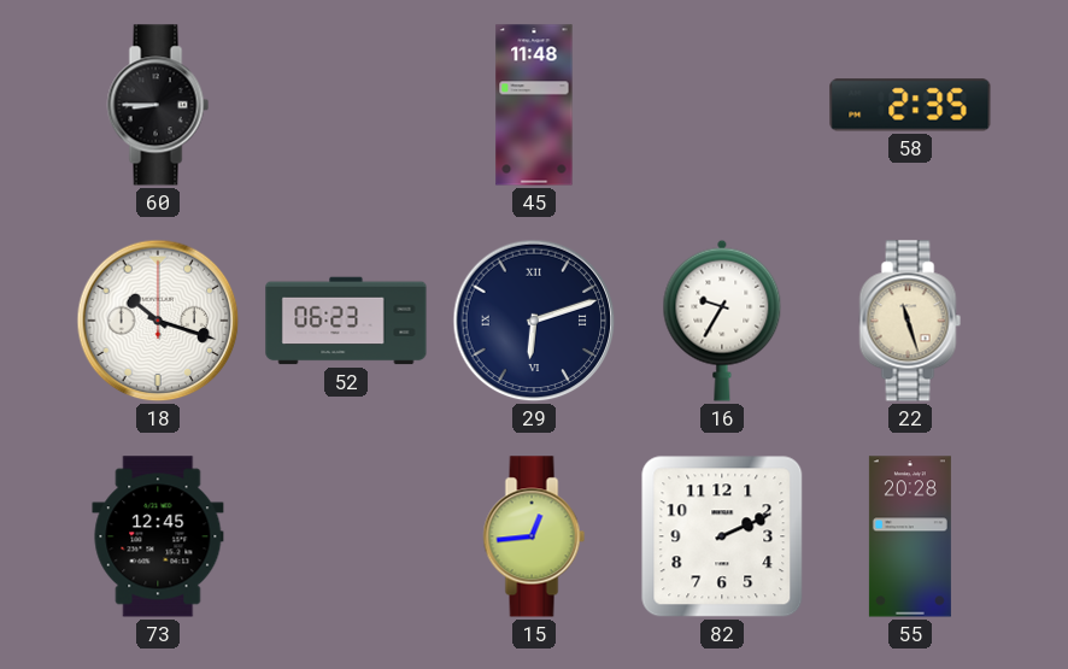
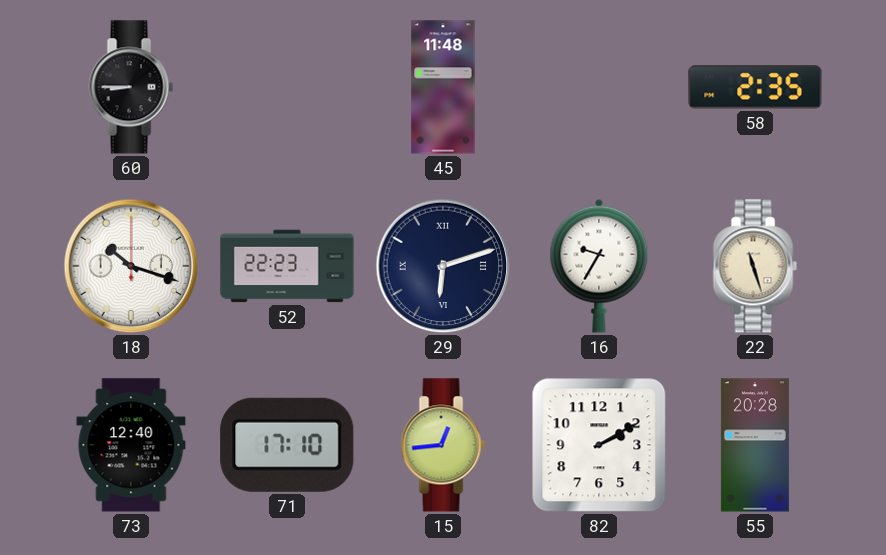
52: 06:23 -> 22:23 (287, 266)
73: 12:45 -> 12:40 (131, 445)
71: none -> 17:10 (287, 445)
82: 2:11 -> 2:10 (599, 445)
